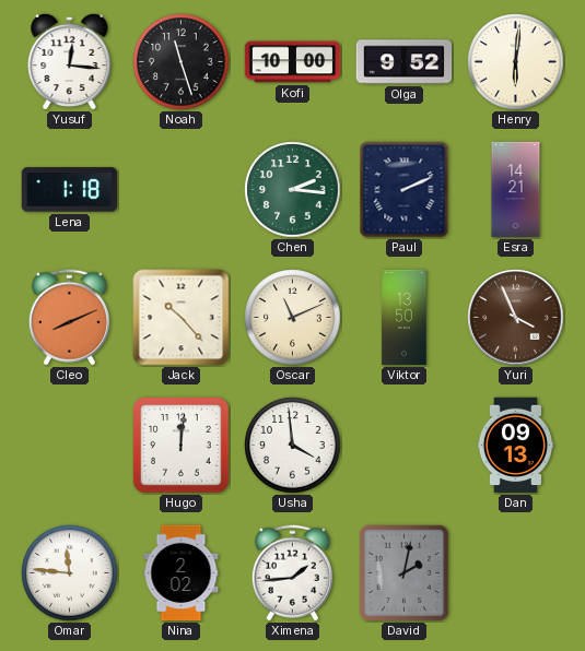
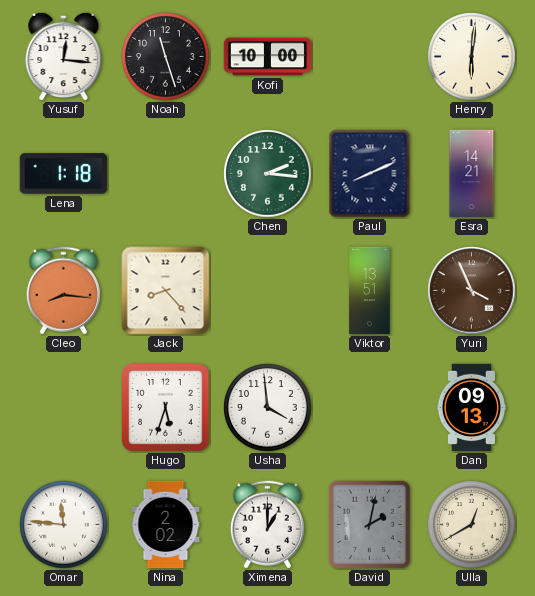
Olga: 9:52 -> none (405, 62)
Paul: 2:11 -> 8:11 (370, 174)
Cleo: 8:11 -> 8:16 (63, 291)
Jack: 10:23 -> 8:23 (166, 291)
Oscar: 11:11 -> none (293, 318)
Viktor: 13:50 -> 13:51 (370, 291)
Hugo: 12:01 -> 5:33 (166, 408)
Ximena: 1:44 -> 1:00 (267, 525)
Ulla: none -> 12:40 (472, 525)
